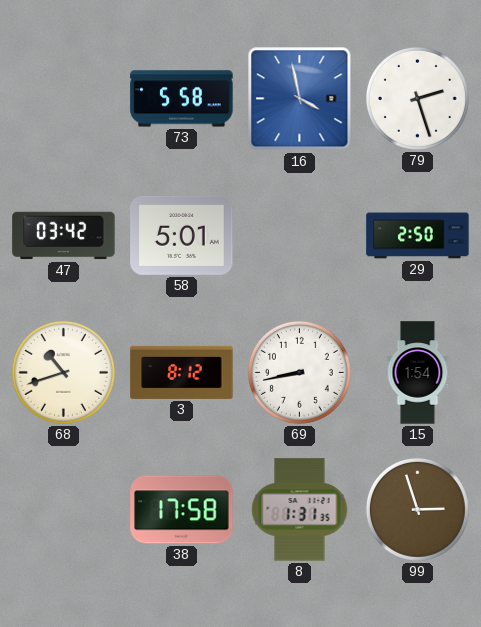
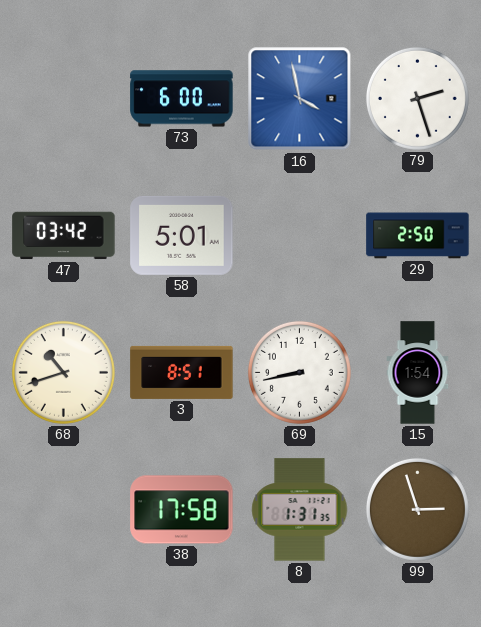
73: 5:58 -> 6:00 (182, 99)
3: 8:12 -> 8:51 (182, 372)
